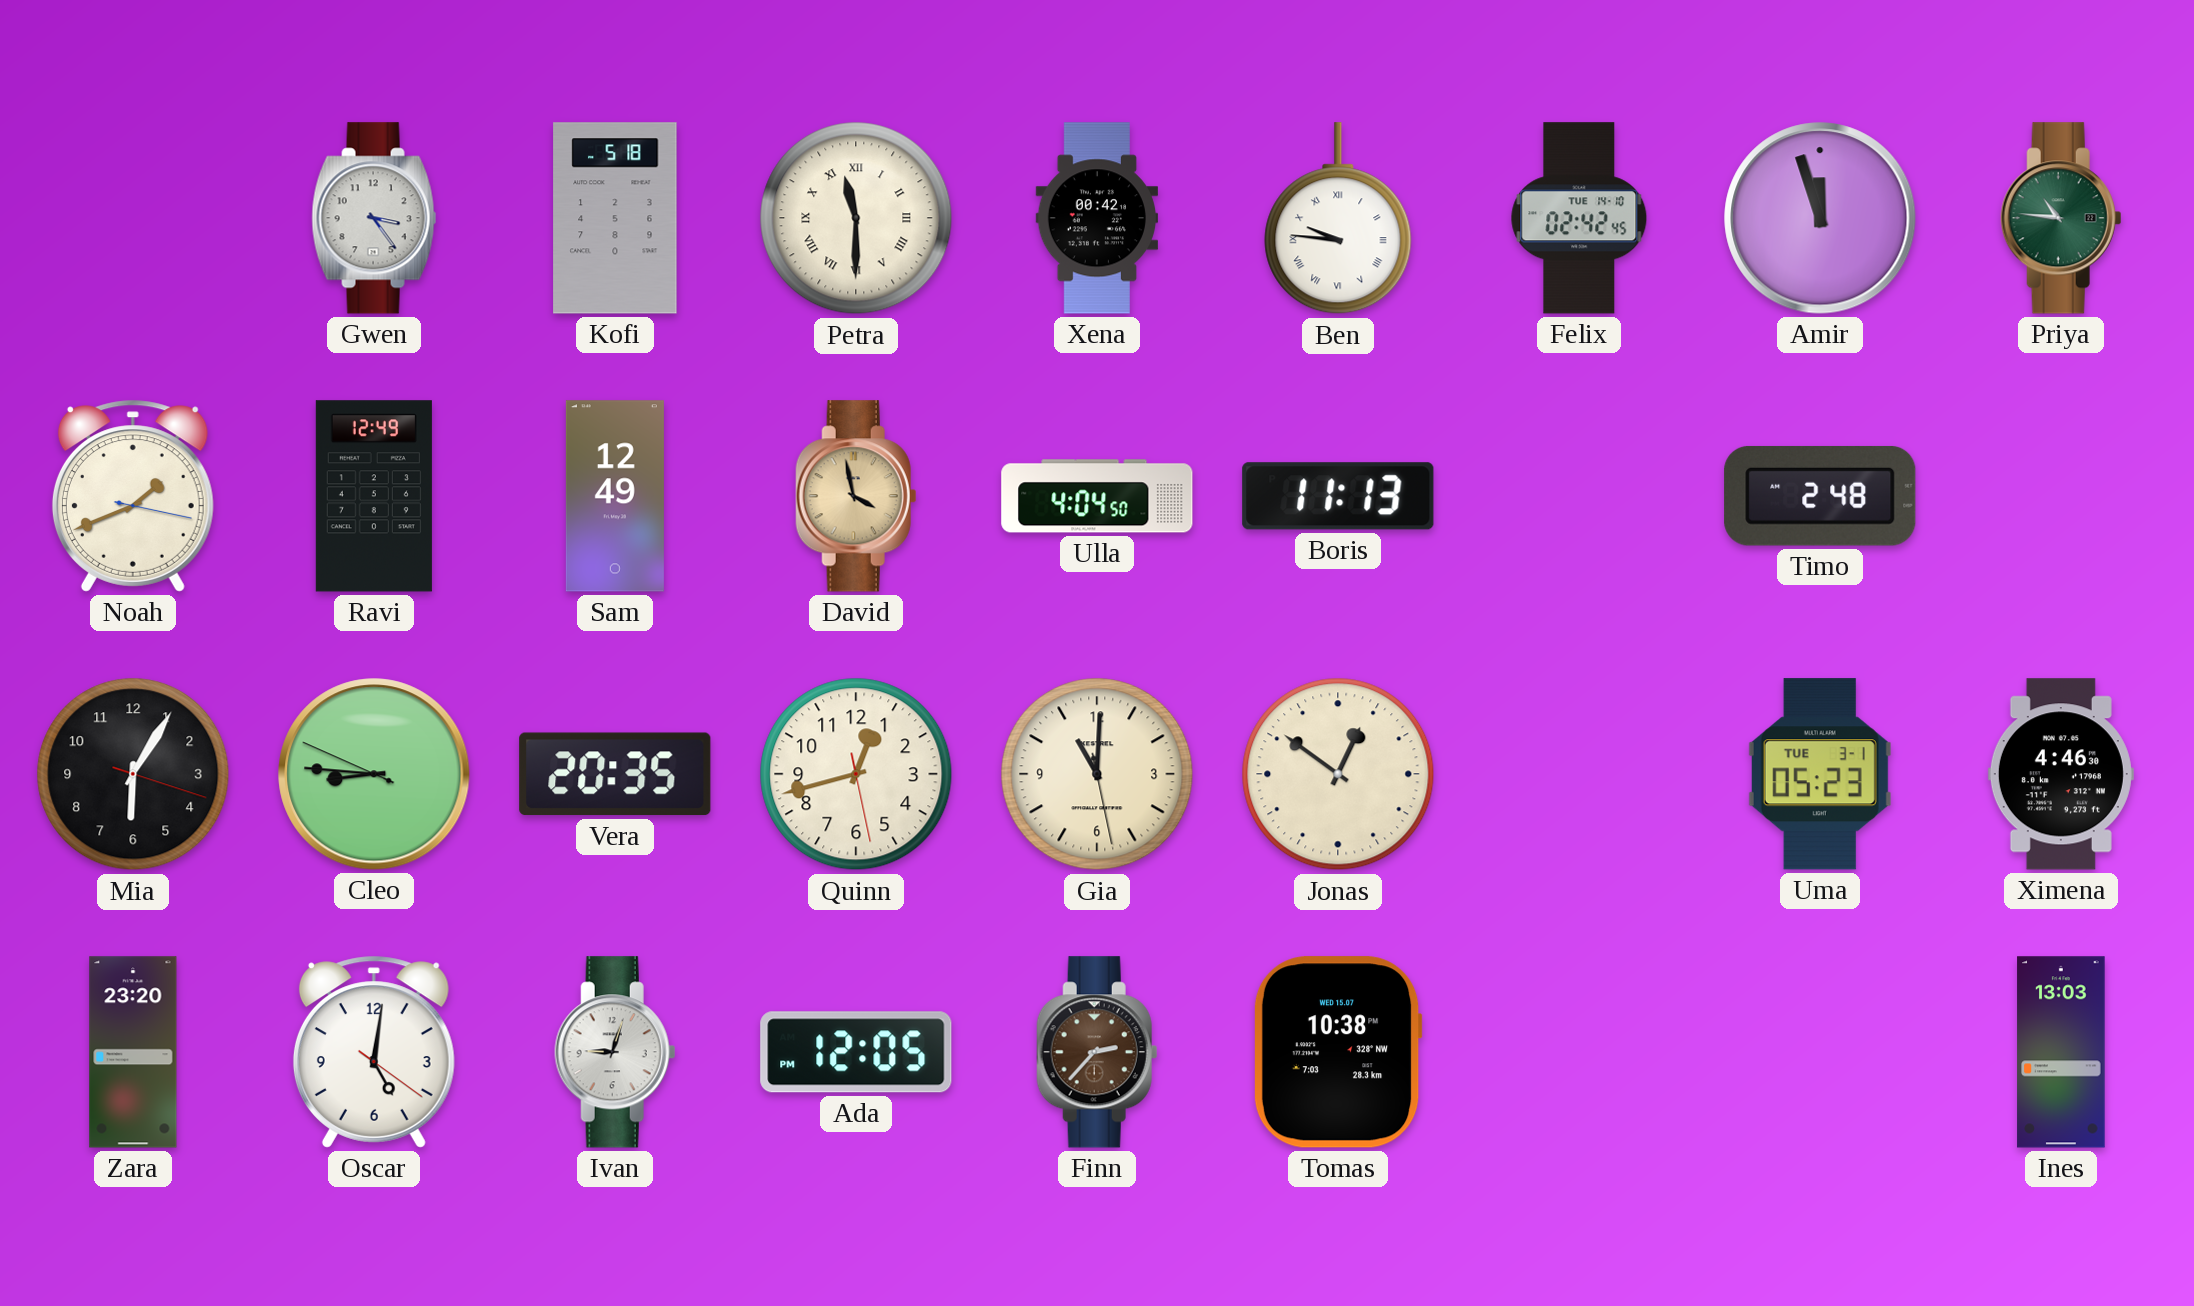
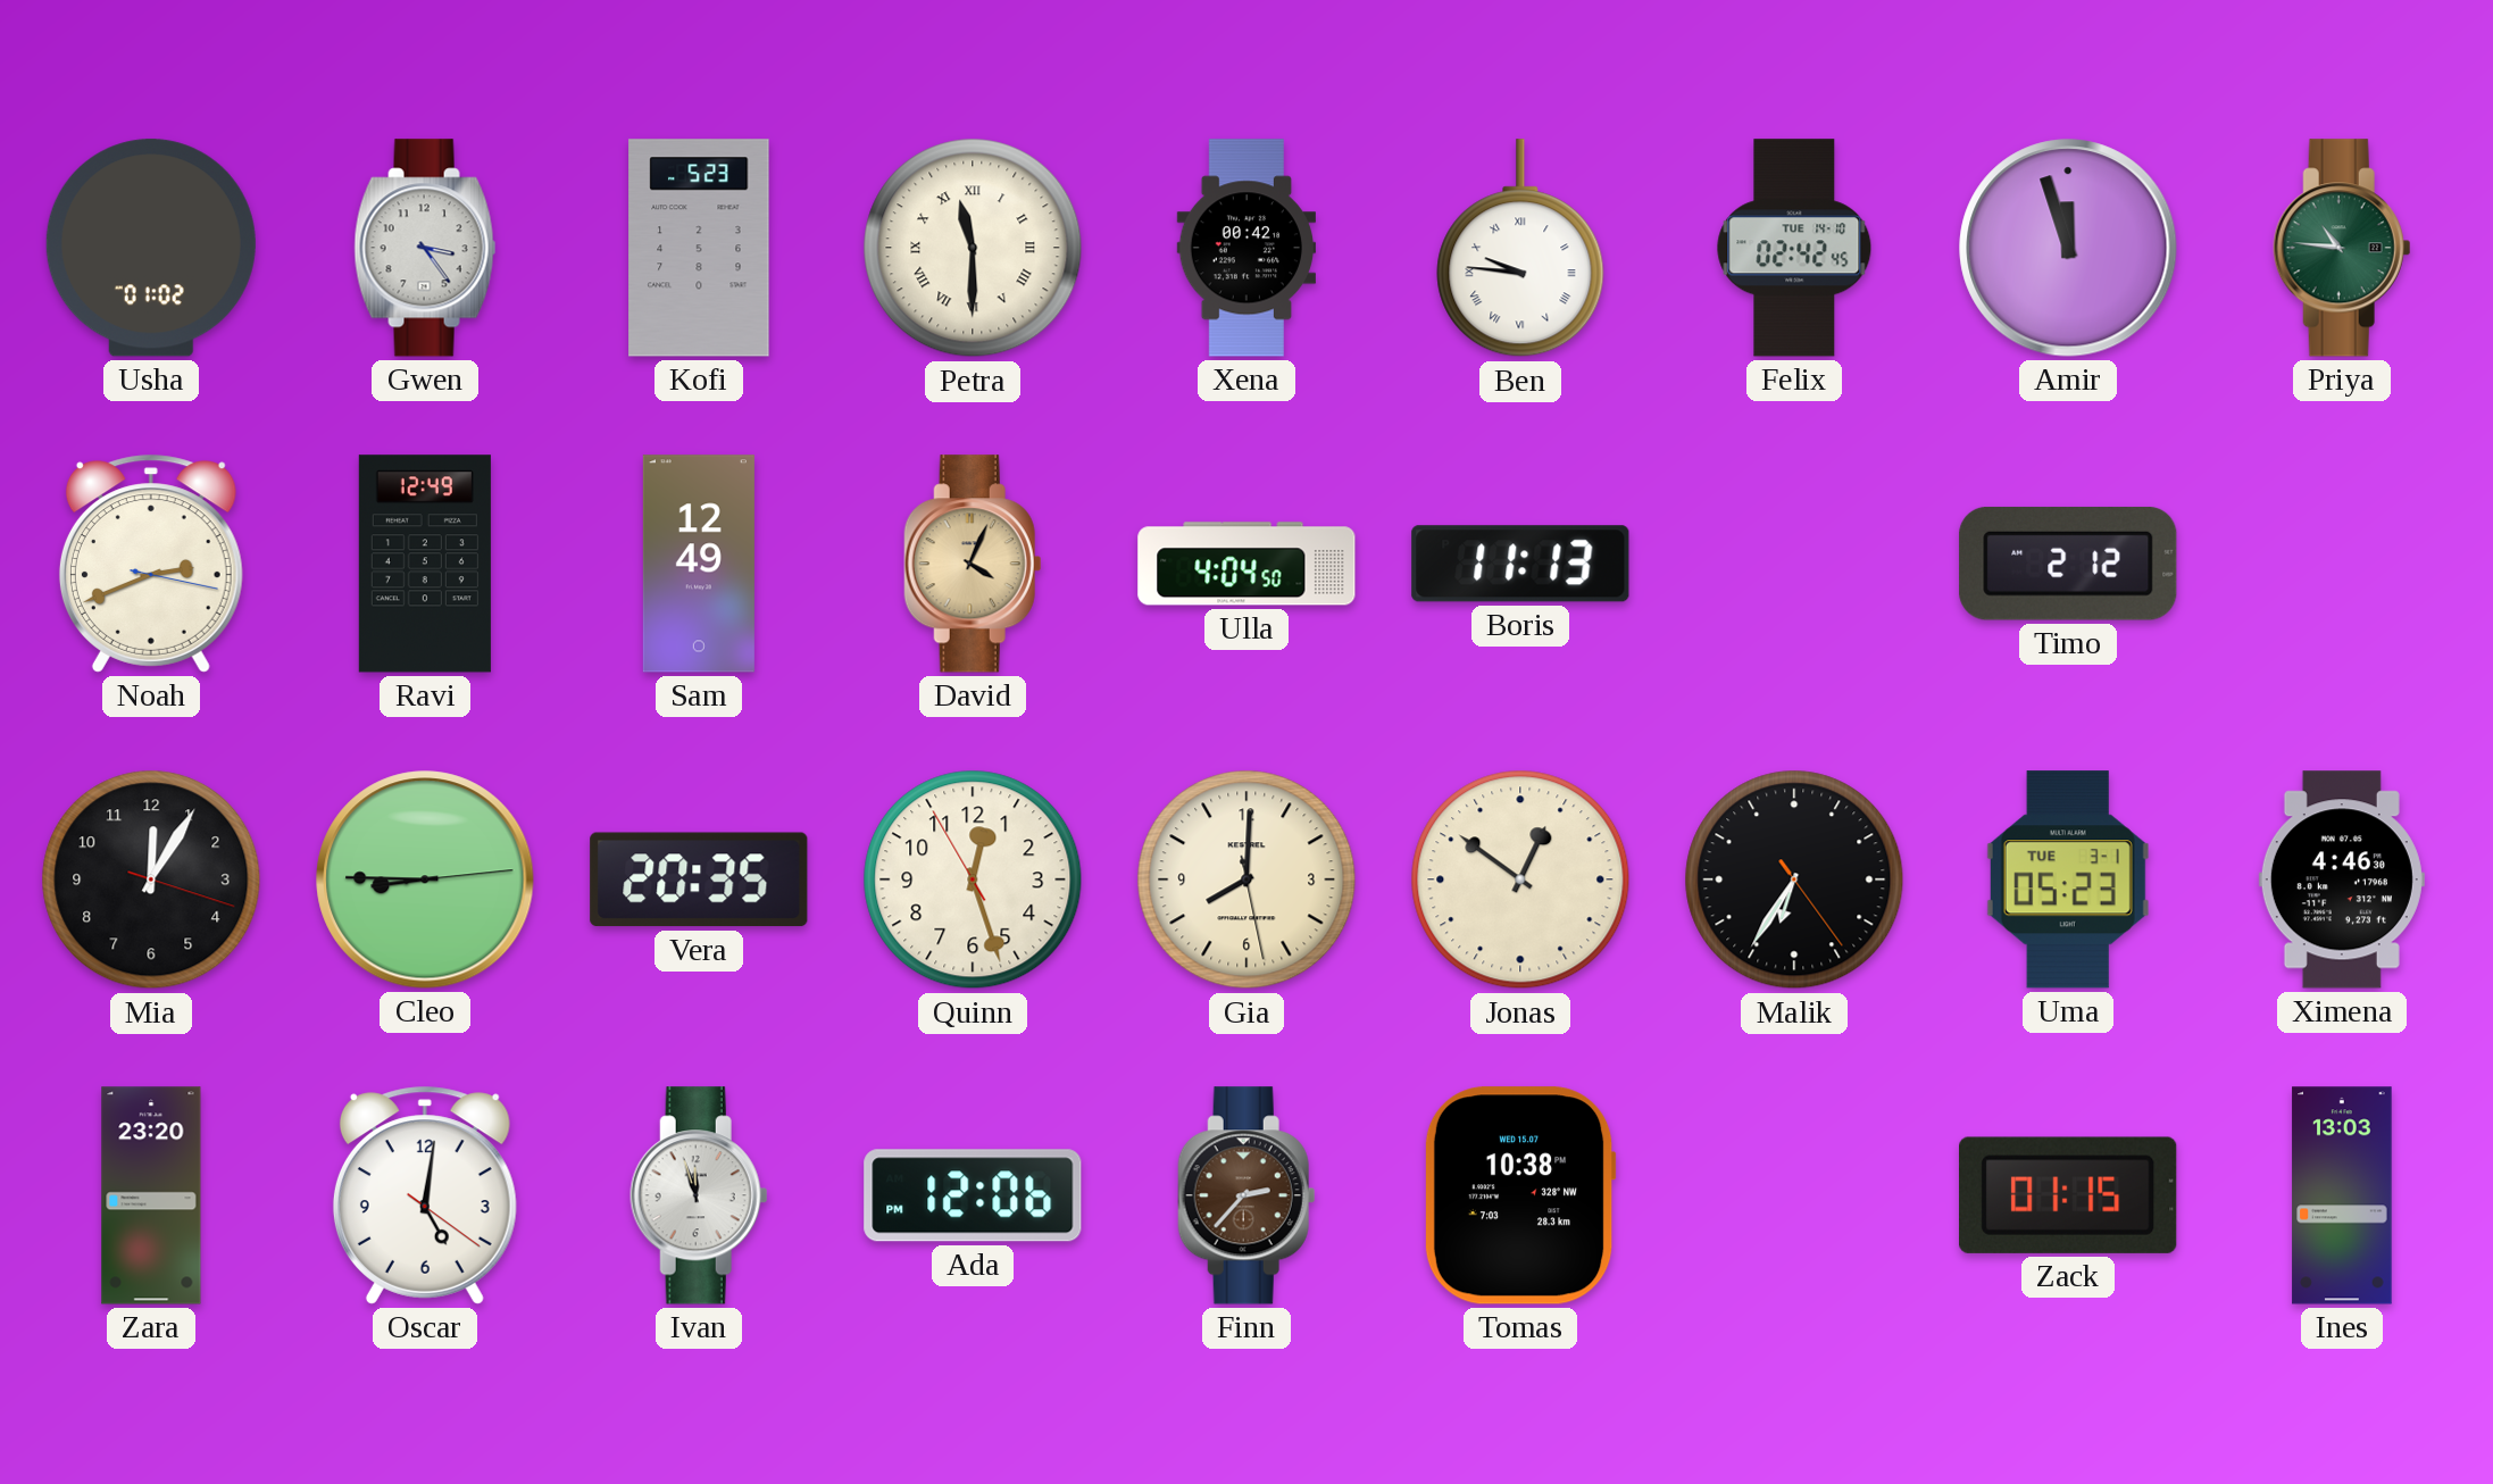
Usha: none -> 01:02 (151, 248)
Kofi: 5:18 -> 5:23 (699, 248)
Noah: 1:41 -> 2:41 (151, 564)
David: 3:58 -> 4:04 (973, 564)
Timo: 2:48 -> 2:12 (2068, 564)
Mia: 6:05 -> 12:05 (151, 879)
Cleo: 8:45:49 -> 8:45:14 (425, 879)
Quinn: 12:42 -> 12:26 (973, 879)
Gia: 11:00 -> 8:00 (1246, 879)
Malik: none -> 6:35 (1794, 879)
Ivan: 9:03 -> 11:57 (699, 1195)
Ada: 12:05 -> 12:06 (973, 1195)
Zack: none -> 01:15 (2068, 1195)
